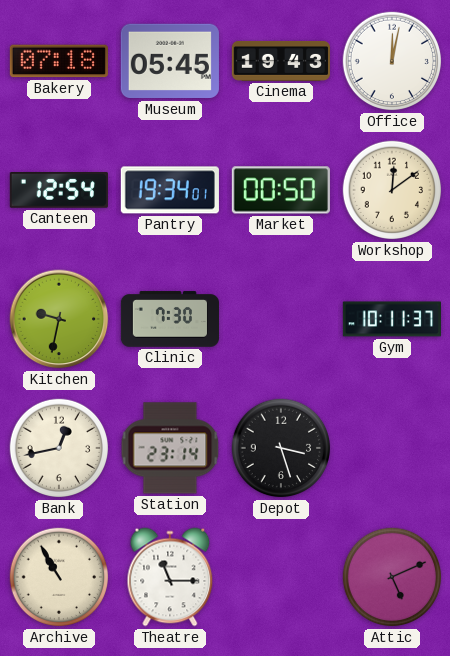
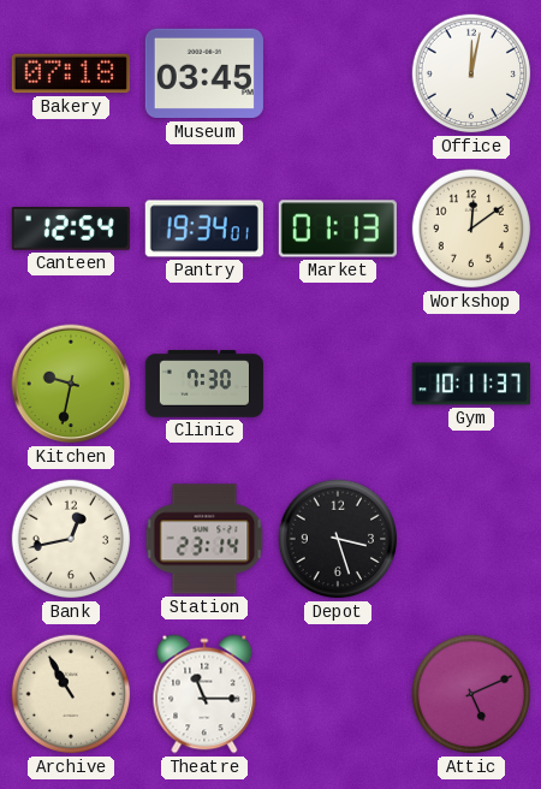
Museum: 05:45 -> 03:45 (204, 73)
Cinema: 19:43 -> none (280, 61)
Market: 00:50 -> 01:13 (338, 229)
